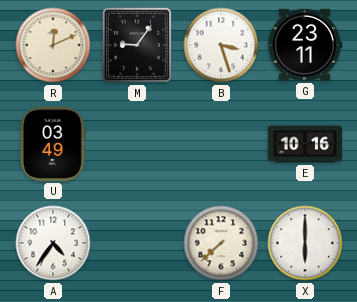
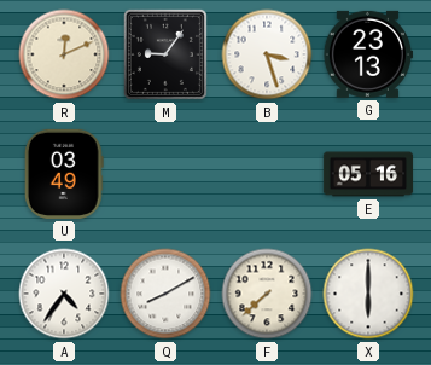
G: 23:11 -> 23:13 (367, 54)
E: 10:16 -> 05:16 (368, 174)
Q: none -> 8:10 (165, 294)
